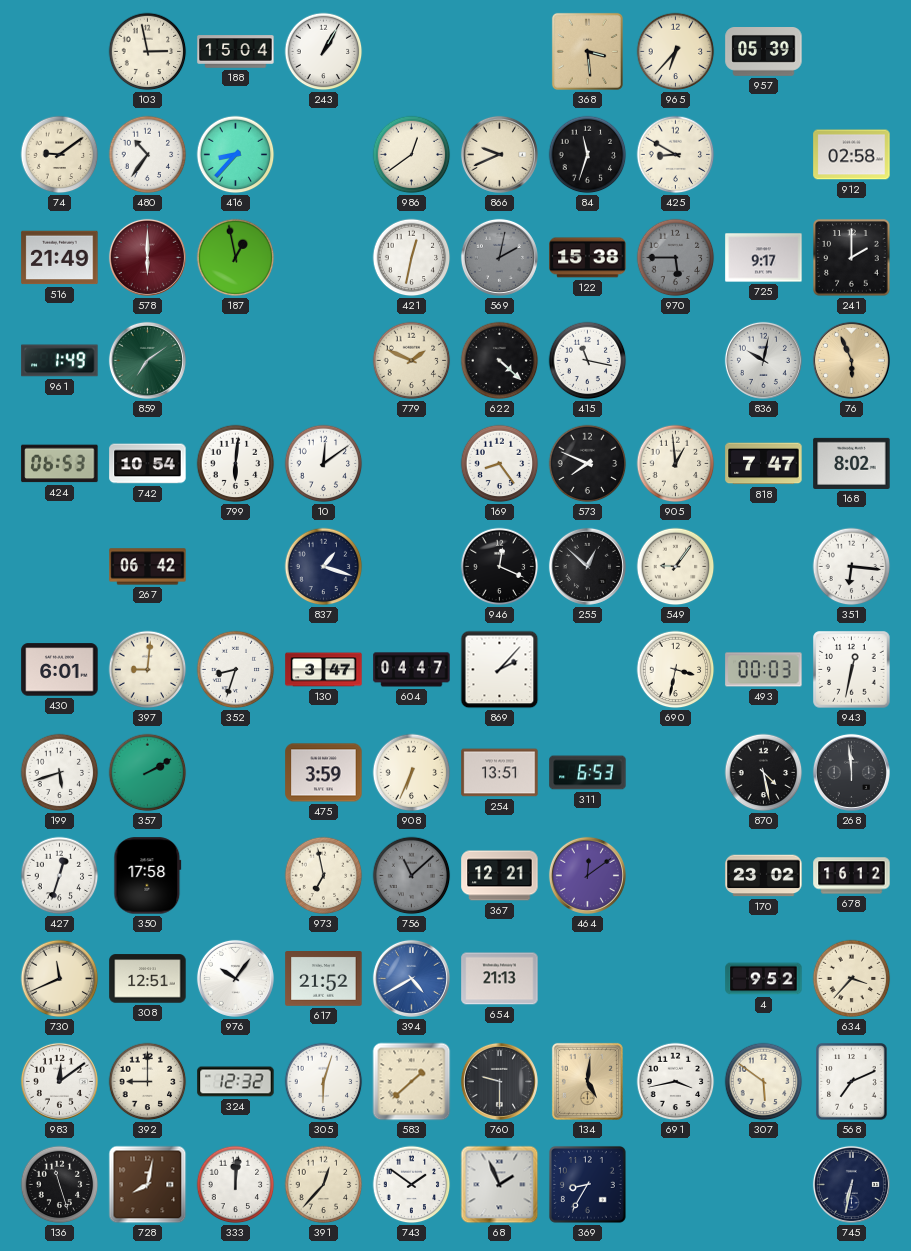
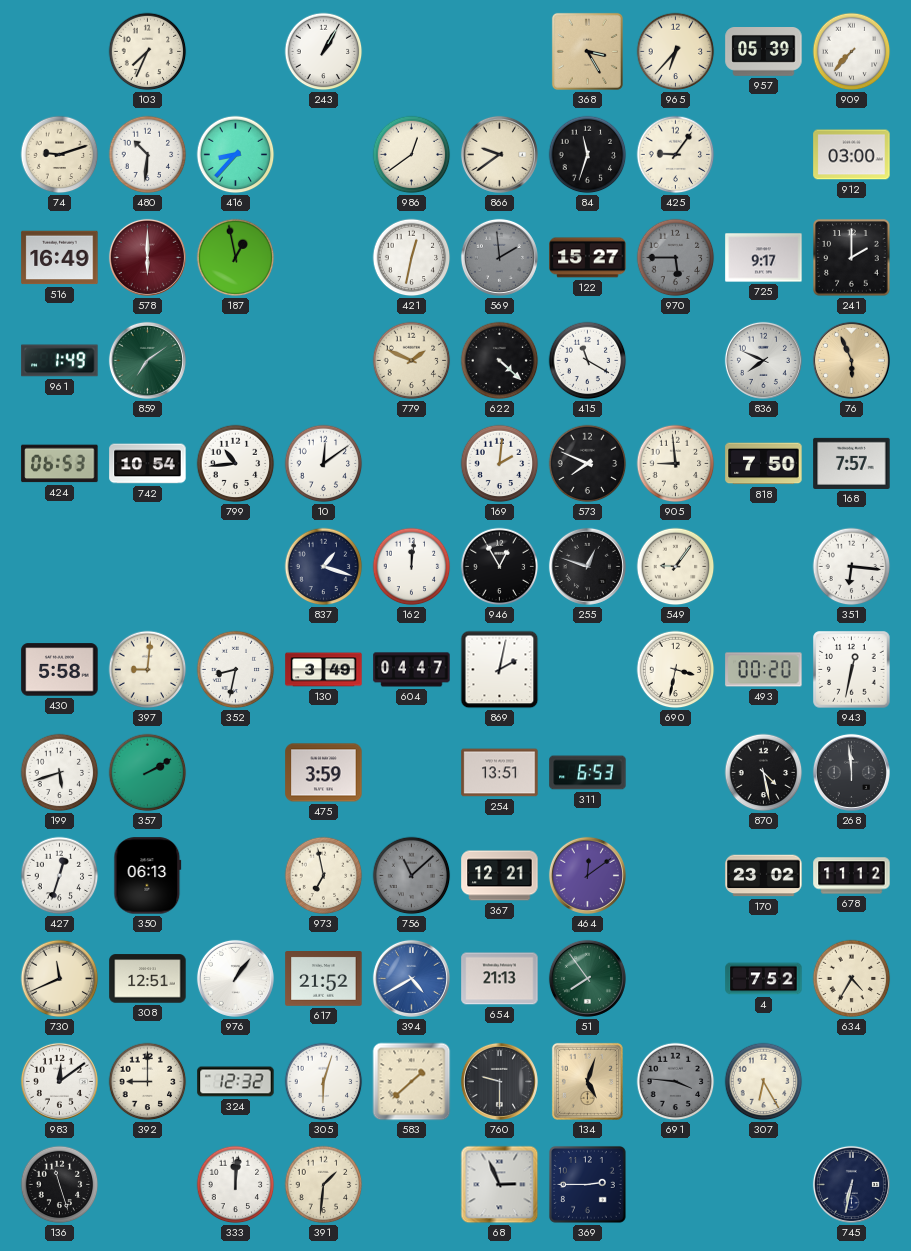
103: 2:58 -> 7:34 (148, 52)
188: 15:04 -> none (236, 52)
368: 3:29 -> 3:25 (587, 51)
909: none -> 7:37 (852, 52)
74: 9:09 -> 9:12 (60, 155)
480: 10:36 -> 10:31 (148, 155)
866: 9:41 -> 9:39 (499, 154)
425: 8:50 -> 9:06 (676, 155)
912: 02:58 -> 03:00 (852, 155)
516: 21:49 -> 16:49 (60, 258)
569: 2:02 -> 1:59 (499, 257)
122: 15:38 -> 15:27 (588, 258)
415: 11:17 -> 11:20 (588, 361)
836: 10:02 -> 7:49 (763, 360)
799: 6:01 -> 10:44 (236, 464)
169: 8:24 -> 2:01 (500, 464)
905: 12:59 -> 8:59 (676, 464)
818: 7:47 -> 7:50 (764, 464)
168: 8:02 -> 7:57 (852, 463)
267: 06:42 -> none (148, 567)
162: none -> 12:01 (412, 567)
946: 12:19 -> 12:55 (500, 567)
255: 12:52 -> 12:48 (587, 566)
430: 6:01 -> 5:58 (60, 670)
352: 8:33 -> 8:32 (236, 670)
130: 3:47 -> 3:49 (324, 670)
869: 2:07 -> 2:02 (500, 670)
493: 00:03 -> 00:20 (764, 670)
908: 6:34 -> none (412, 773)
350: 17:58 -> 06:13 (148, 876)
678: 16:12 -> 11:12 (852, 876)
976: 10:06 -> 1:06 (235, 978)
51: none -> 7:54 (587, 978)
4: 9:52 -> 7:52 (764, 979)
634: 3:37 -> 4:35 (852, 979)
134: 5:01 -> 5:03 (587, 1081)
691: 3:43 -> 3:46 (676, 1082)
691 dial: white -> grey (676, 1082)
307: 5:51 -> 6:25 (764, 1082)
568: 7:11 -> none (852, 1082)
728: 8:02 -> none (148, 1185)
391: 12:37 -> 1:31 (324, 1185)
743: 1:51 -> none (412, 1185)
68: 1:56 -> 2:56 (500, 1185)
369: 8:35 -> 2:45 (587, 1184)
